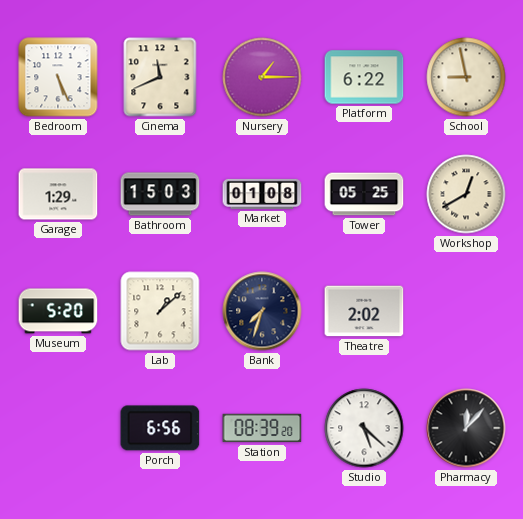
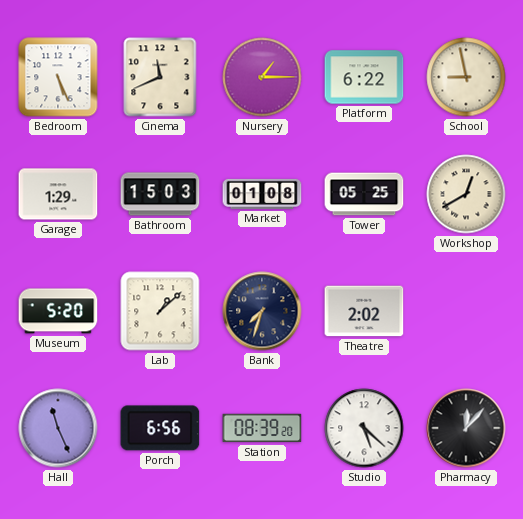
Hall: none -> 11:26 (58, 428)
